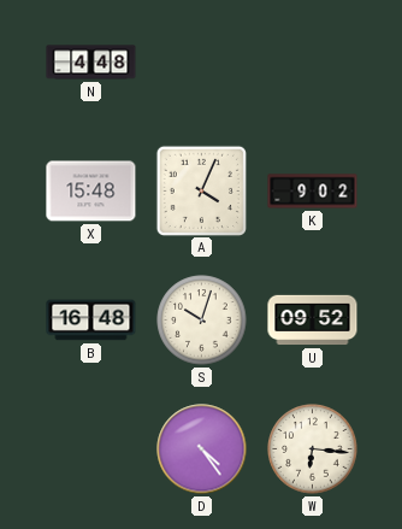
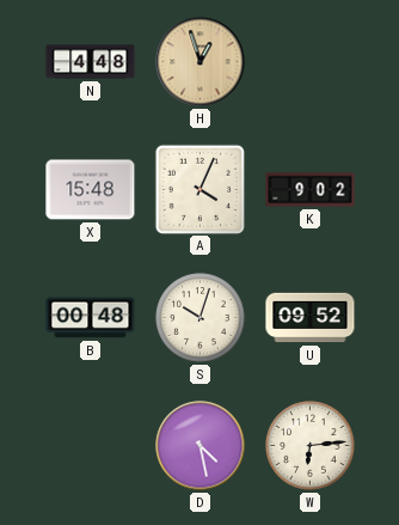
H: none -> 12:57 (201, 62)
B: 16:48 -> 00:48 (91, 318)
D: 4:24 -> 4:28 (201, 446)
W: 6:16 -> 6:14 (311, 446)
